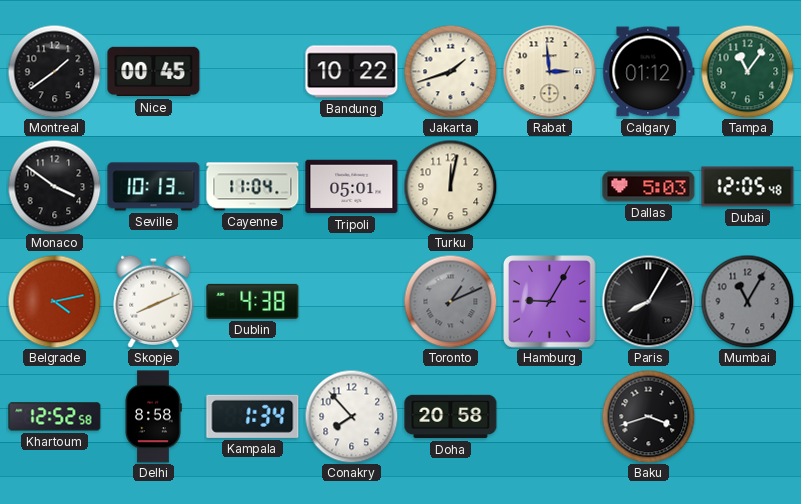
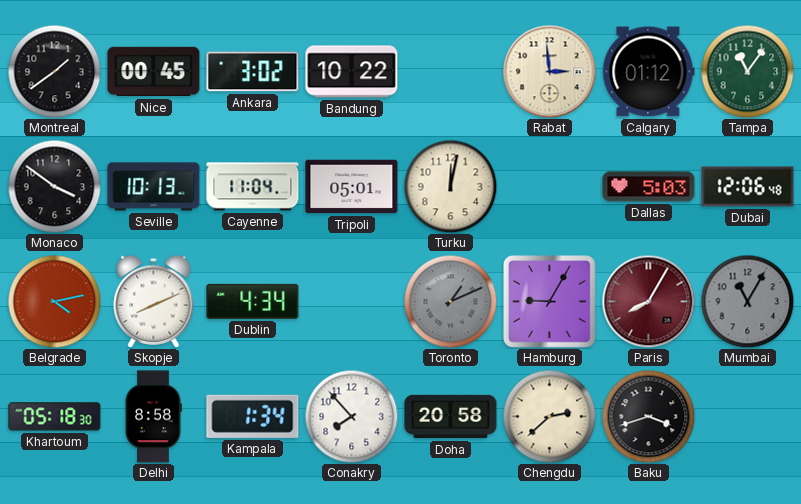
Ankara: none -> 3:02 (253, 72)
Jakarta: 1:42 -> none (450, 71)
Dubai: 12:05 -> 12:06 (748, 187)
Dublin: 4:38 -> 4:34 (253, 301)
Paris dial: black -> burgundy (648, 301)
Khartoum: 12:52 -> 05:18 (55, 417)
Chengdu: none -> 2:38 (549, 416)
